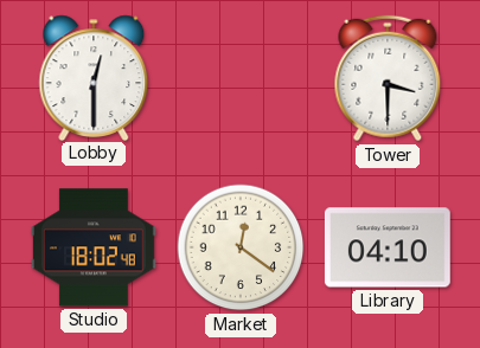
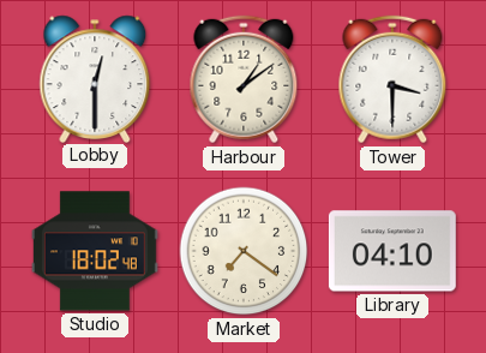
Harbour: none -> 1:09 (244, 79)
Market: 12:21 -> 7:21 (244, 251)
